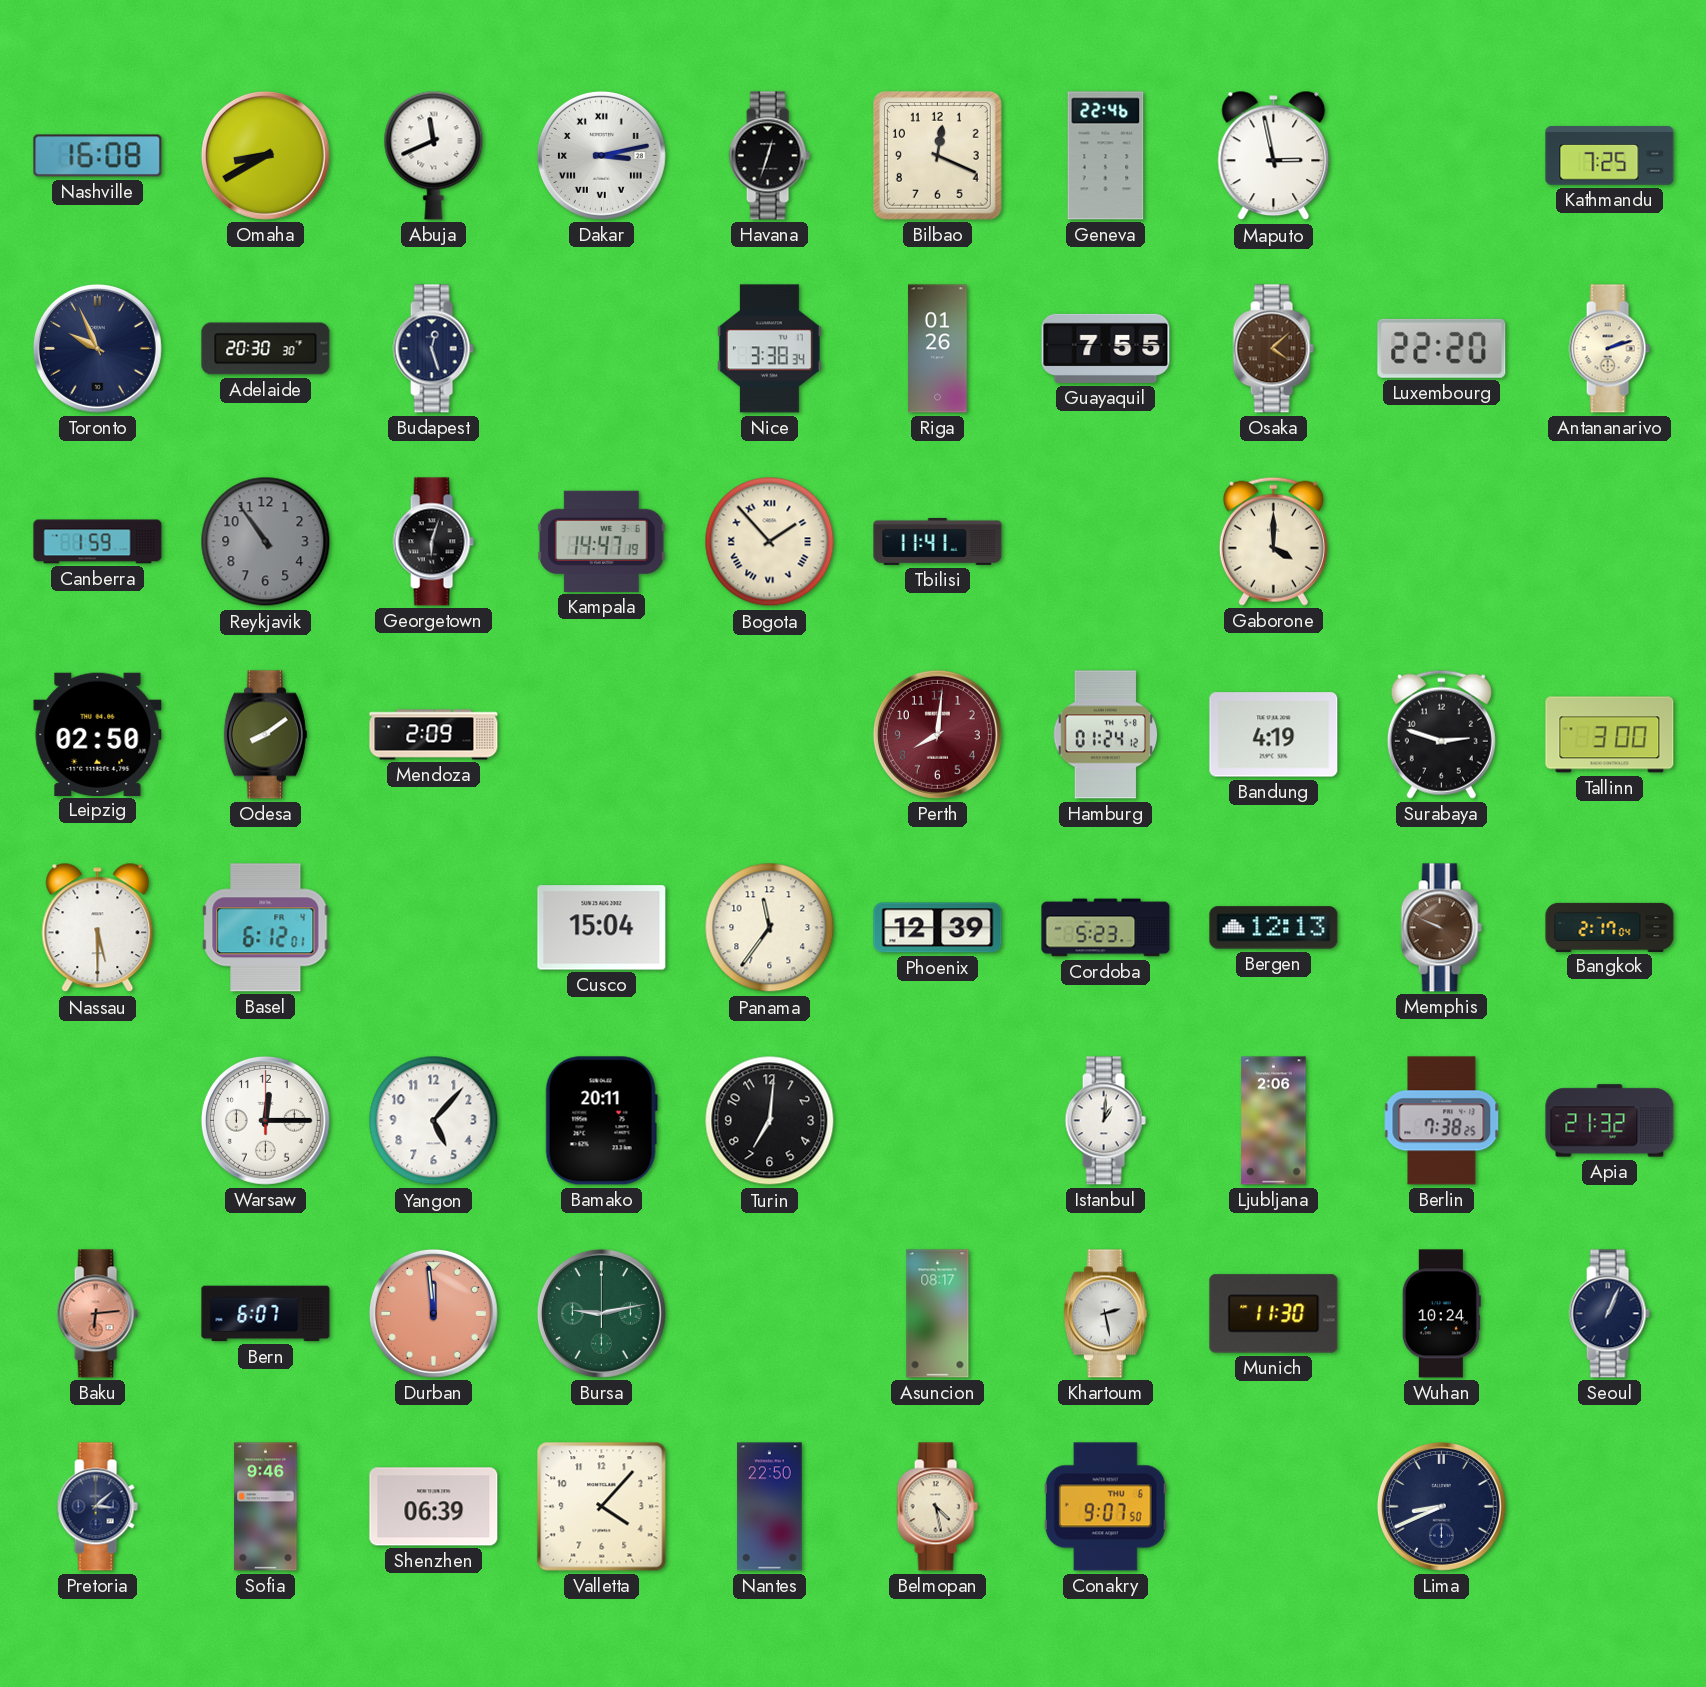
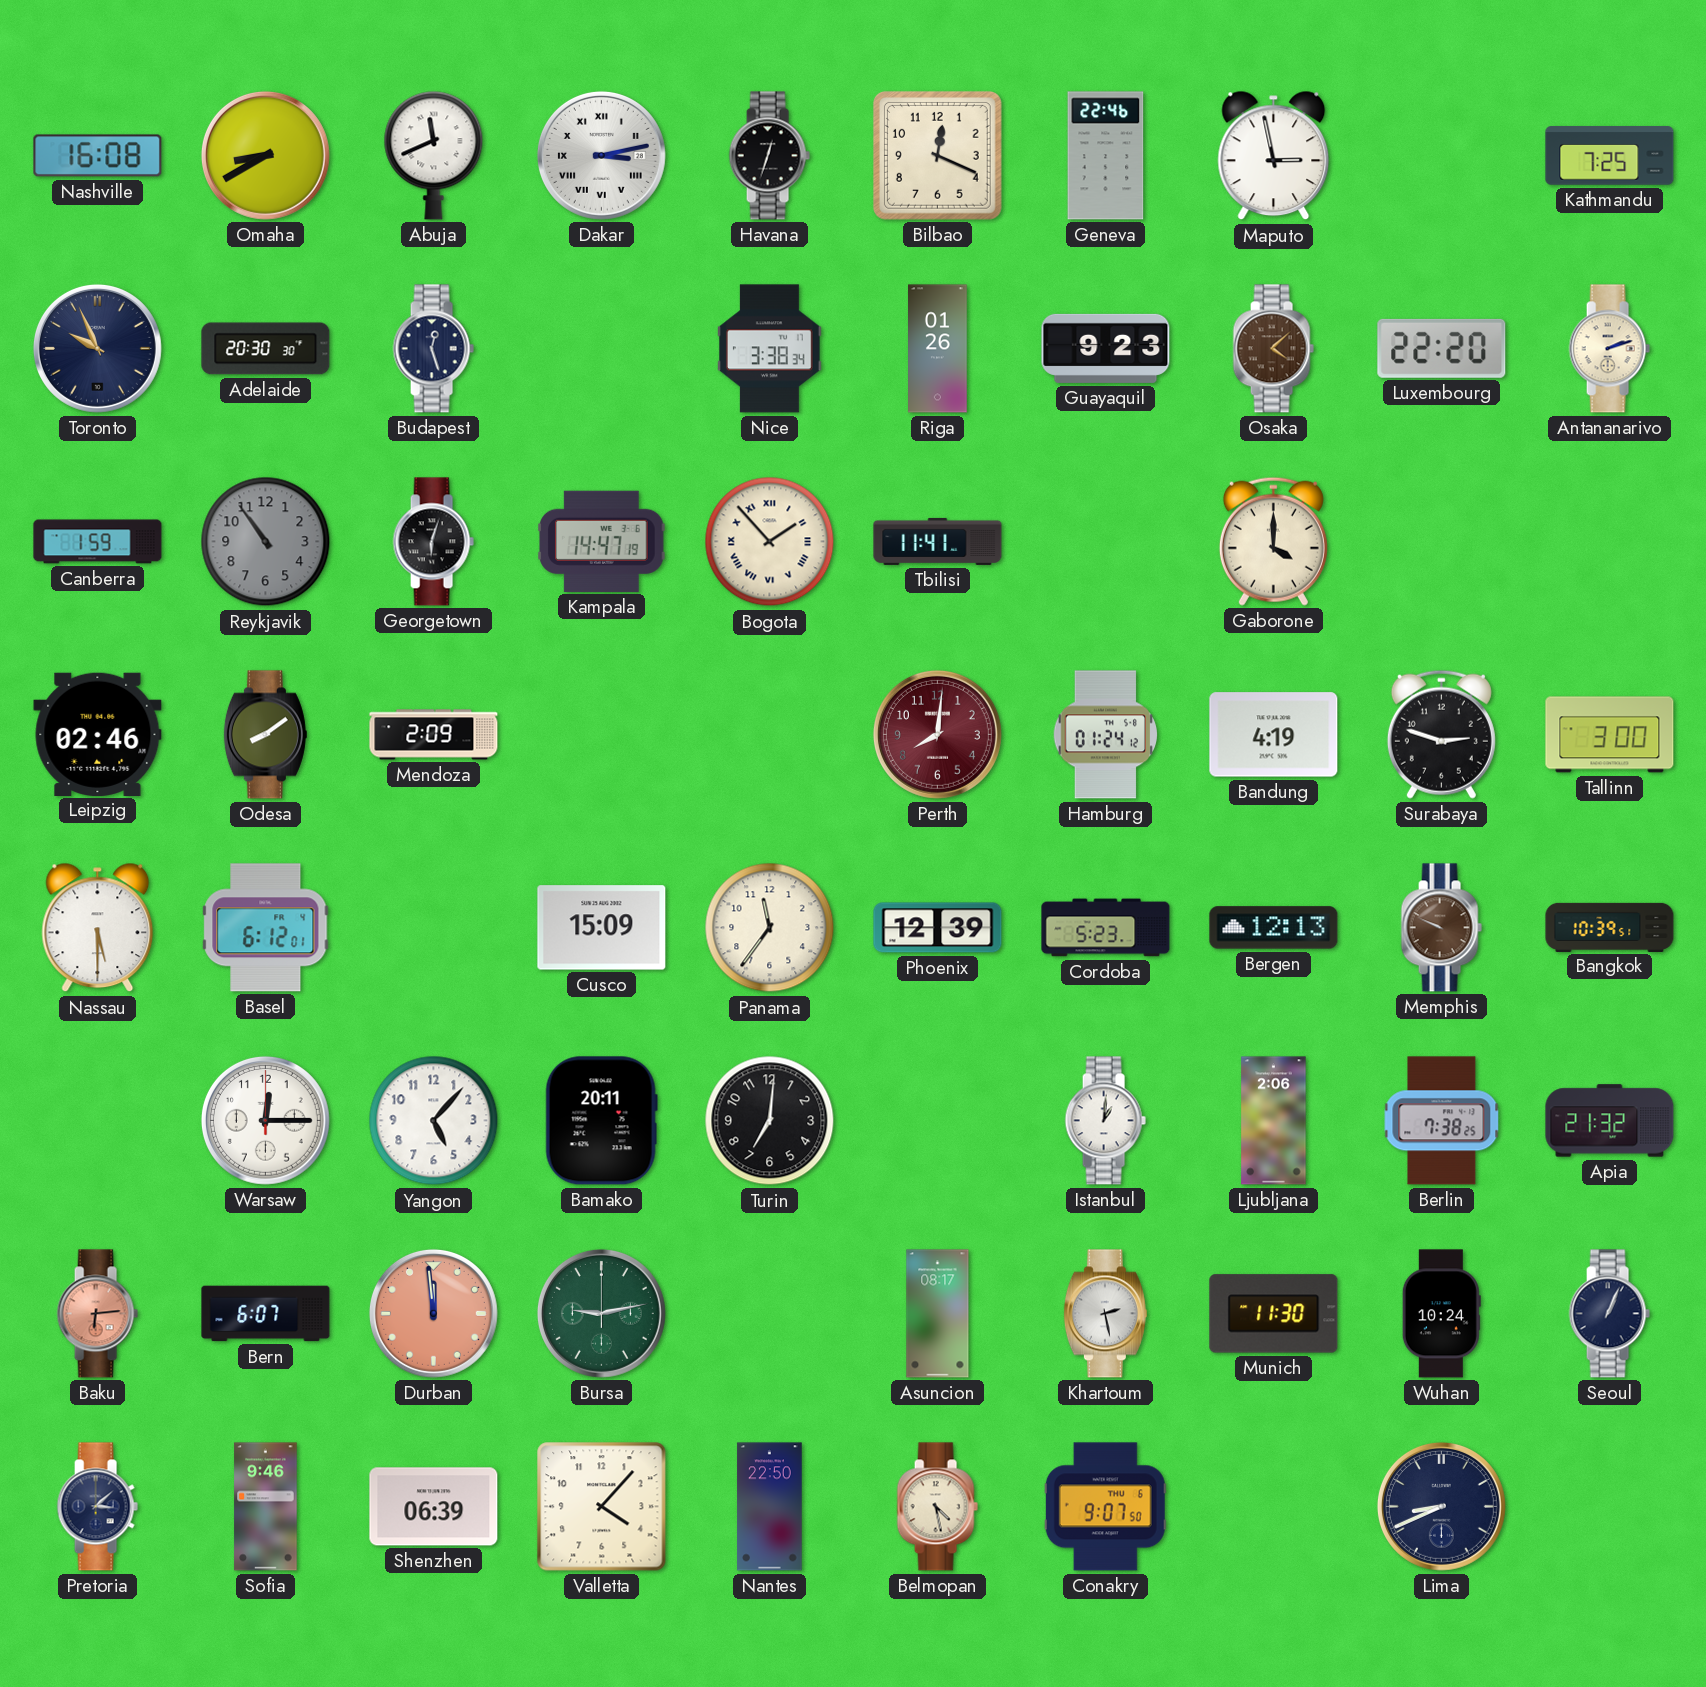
Guayaquil: 7:55 -> 9:23 (1106, 348)
Leipzig: 02:50 -> 02:46 (98, 734)
Cusco: 15:04 -> 15:09 (602, 928)
Bangkok: 2:17 -> 10:39 (1610, 927)
